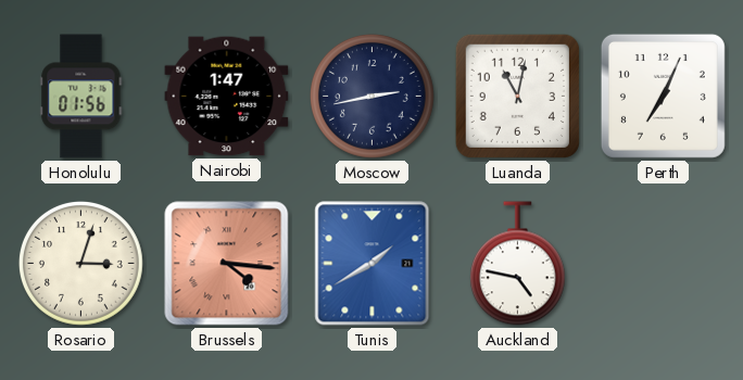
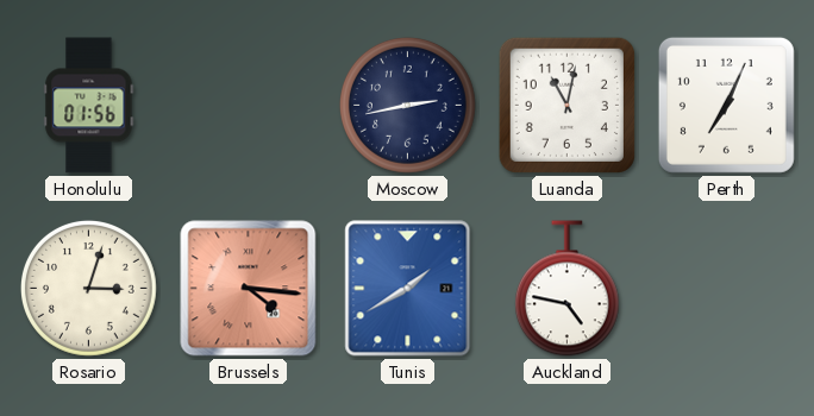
Nairobi: 1:47 -> none (227, 97)
